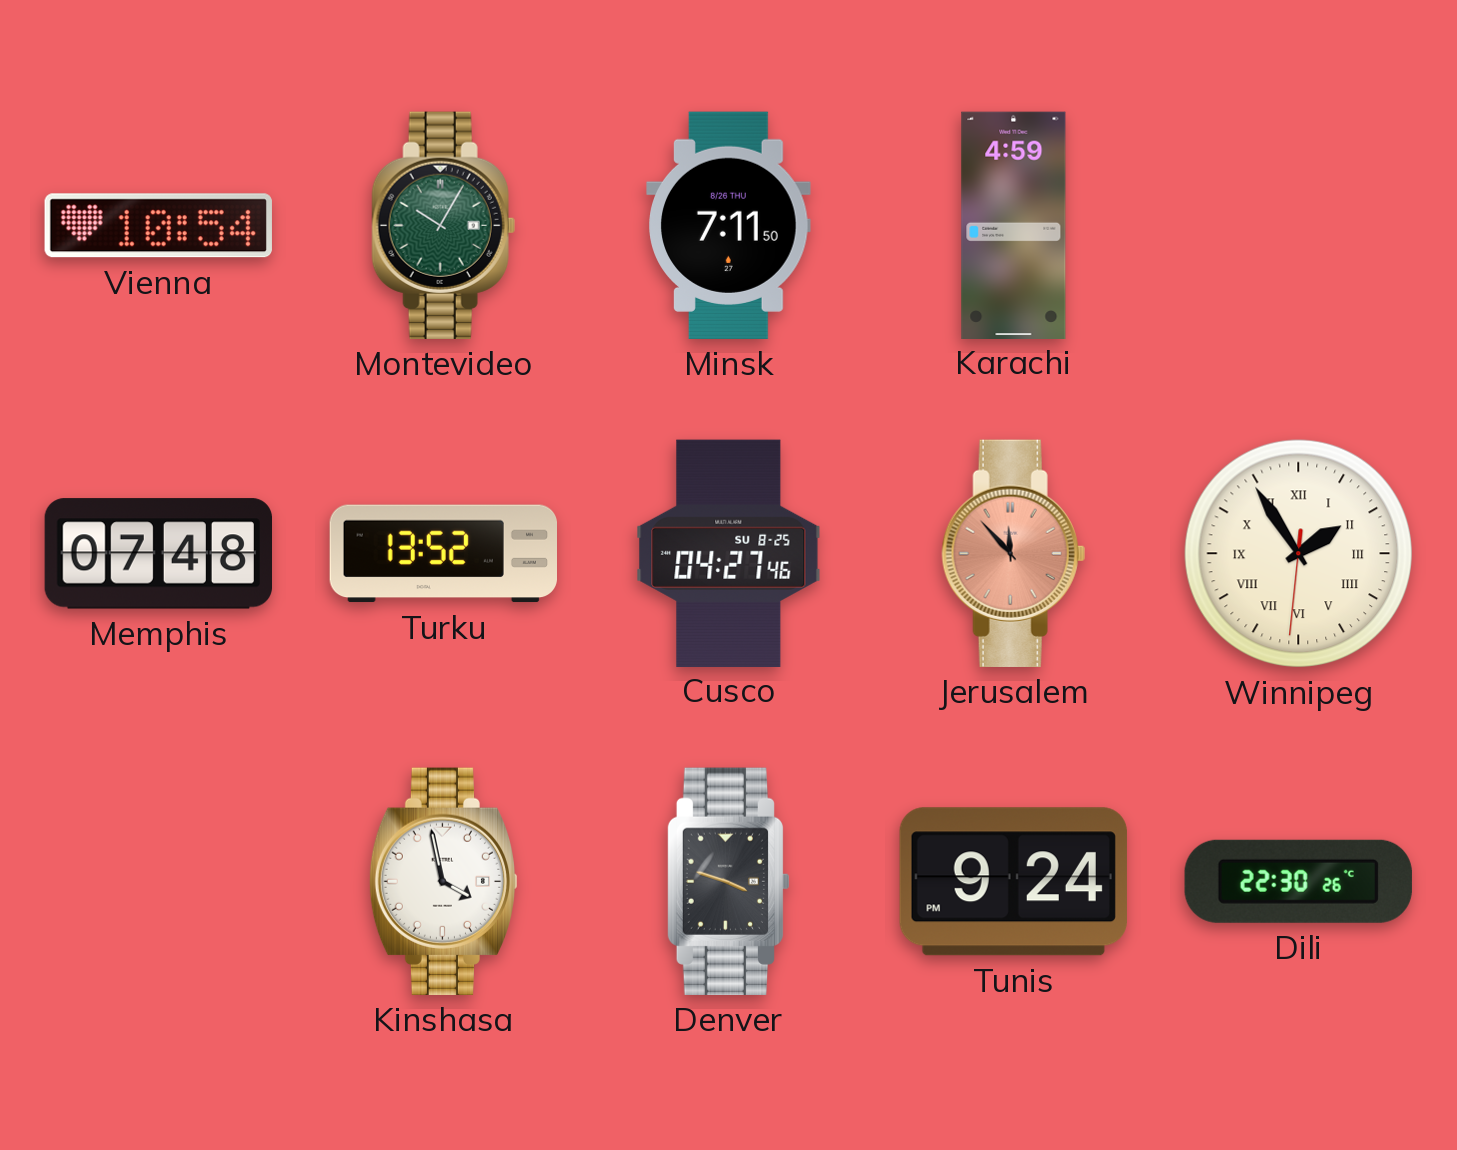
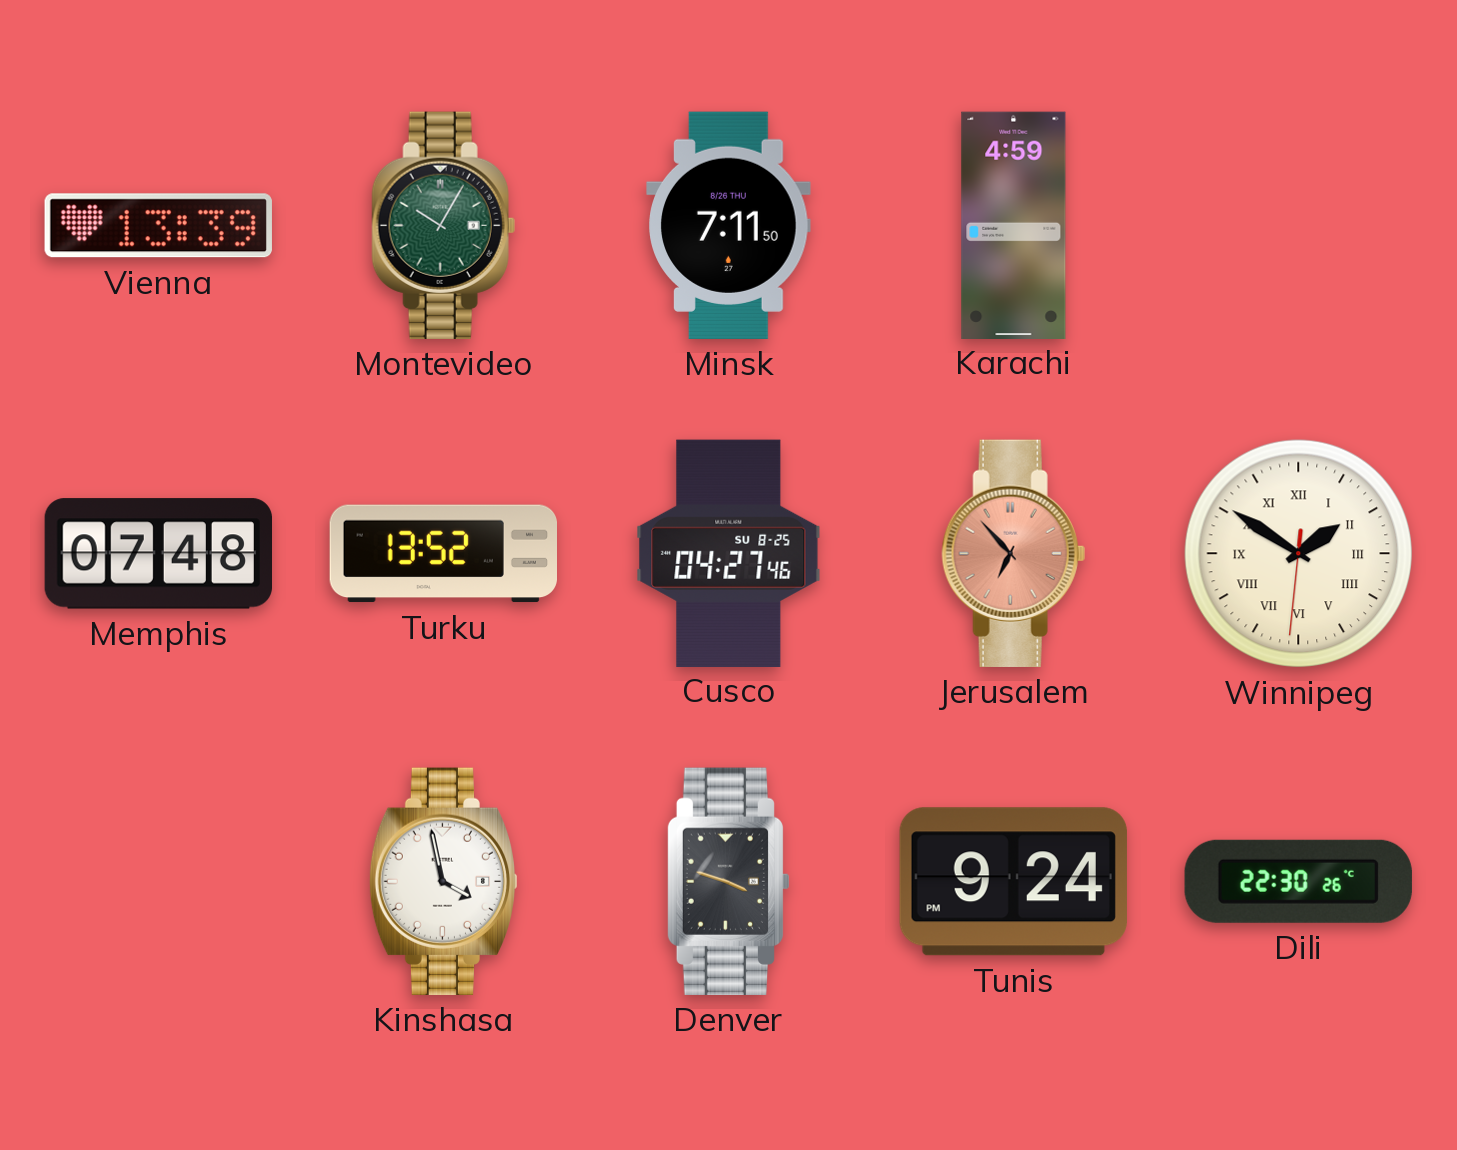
Vienna: 10:54 -> 13:39 (158, 226)
Jerusalem: 11:53 -> 6:53 (1013, 553)
Winnipeg: 1:54 -> 1:50 (1299, 554)
